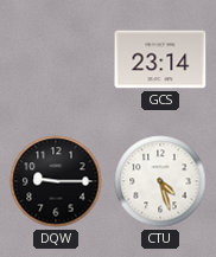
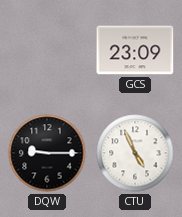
GCS: 23:14 -> 23:09 (135, 50)
CTU: 4:27 -> 4:56 (135, 153)
